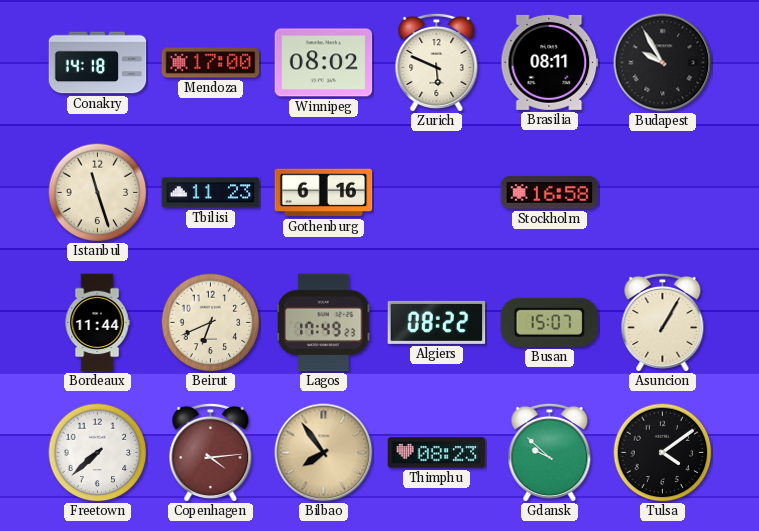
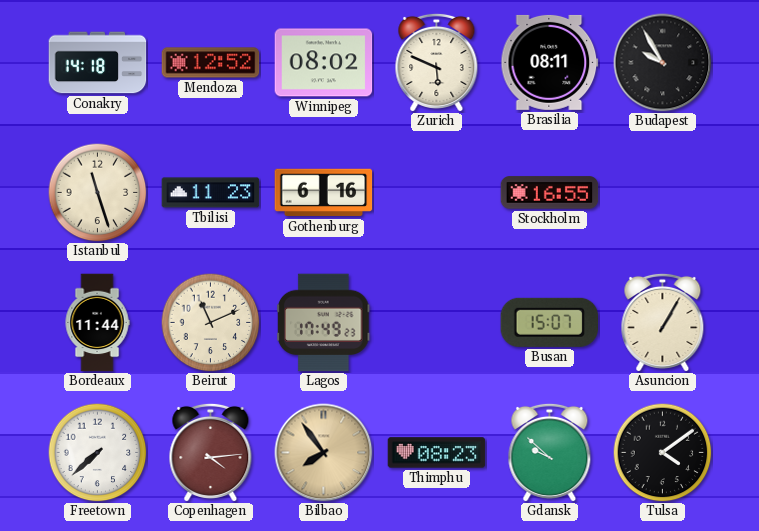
Mendoza: 17:00 -> 12:52 (211, 63)
Stockholm: 16:58 -> 16:55 (550, 193)
Beirut: 6:41 -> 11:11 (211, 323)
Algiers: 08:22 -> none (437, 322)
